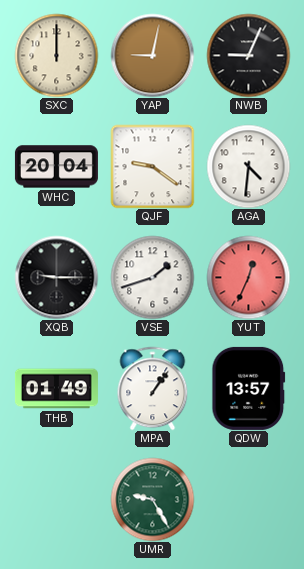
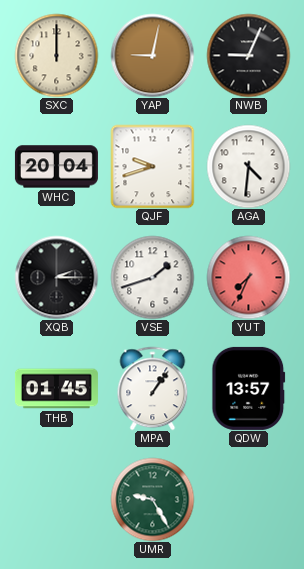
QJF: 9:21 -> 9:42 (152, 166)
XQB: 9:15 -> 2:15 (56, 277)
YUT: 12:34 -> 7:34 (248, 277)
THB: 01:49 -> 01:45 (56, 389)
